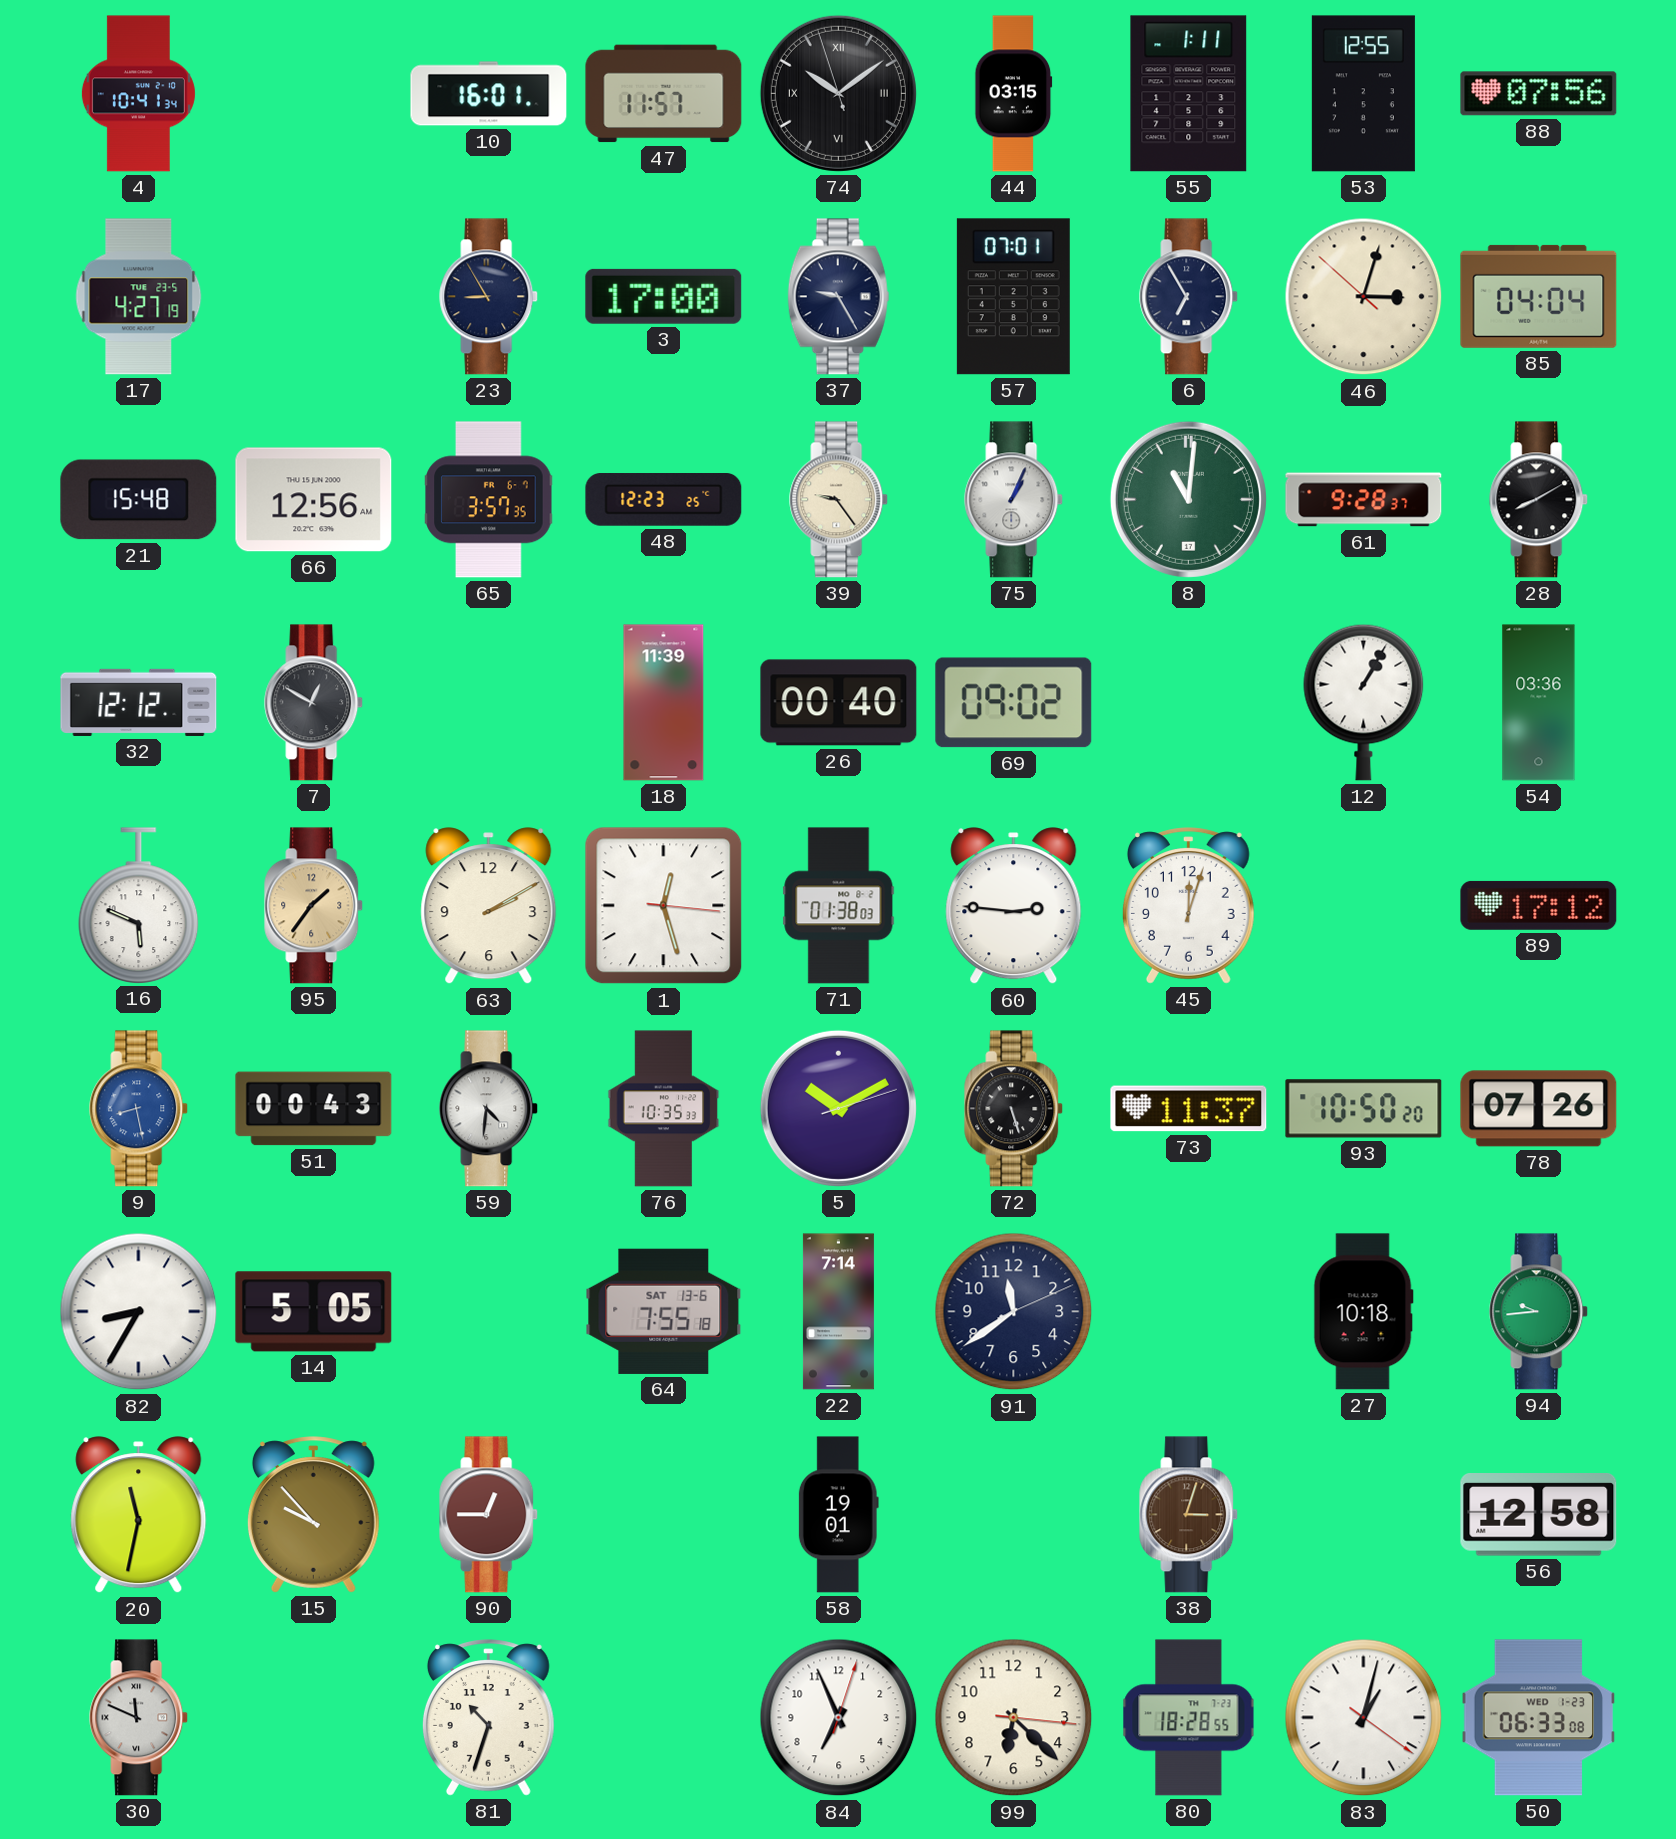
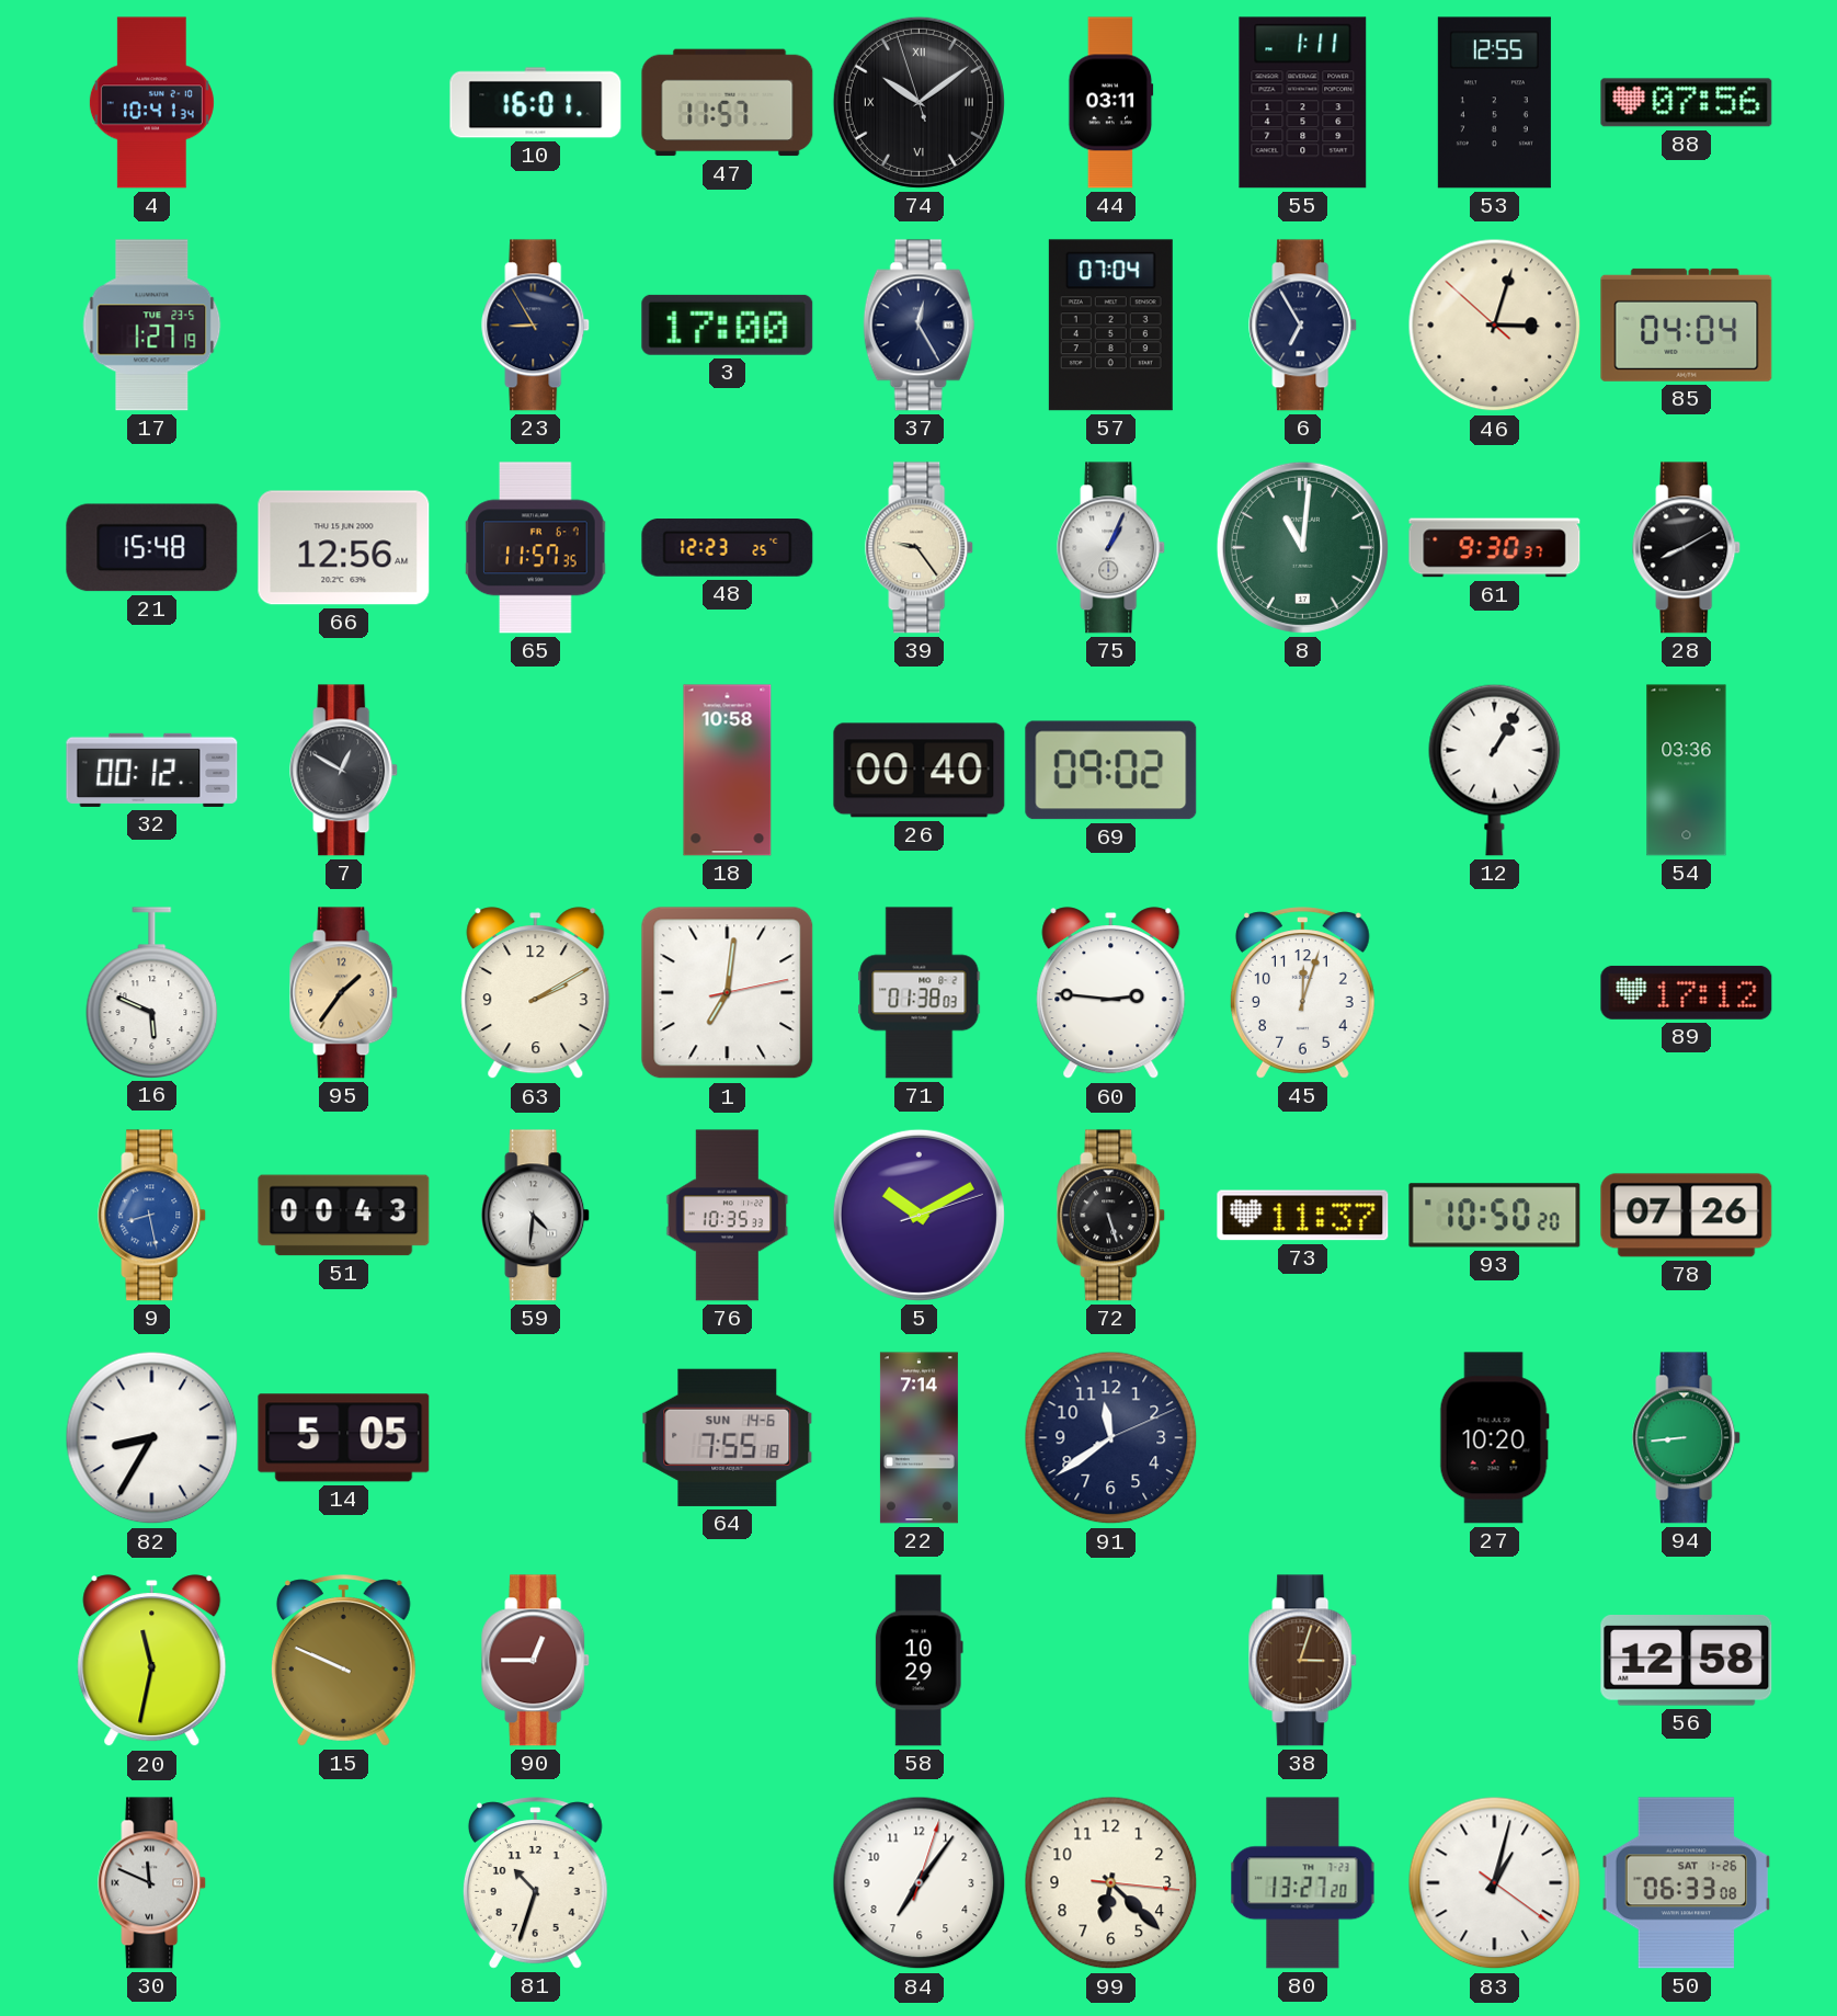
44: 03:15 -> 03:11 (1111, 103)
17: 4:27 -> 1:27 (152, 326)
37: 9:25 -> 12:25 (920, 326)
57: 07:01 -> 07:04 (1110, 326)
65: 3:57 -> 11:57 (536, 548)
61: 9:28 -> 9:30 (1495, 548)
32: 12:12 -> 00:12 (152, 770)
18: 11:39 -> 10:58 (728, 771)
1: 12:27 -> 7:01 (728, 993)
64 date: SAT 13-6 -> SUN 14-6 (728, 1437)
27: 10:18 -> 10:20 (1494, 1438)
94: 9:44 -> 8:44 (1687, 1438)
15: 9:53 -> 9:49 (343, 1661)
58: 19:01 -> 10:29 (918, 1661)
84: 6:56 -> 7:06 (920, 1883)
80: 18:28 -> 13:27 (1303, 1883)
50 date: WED 1-23 -> SAT 1-26 (1687, 1883)
